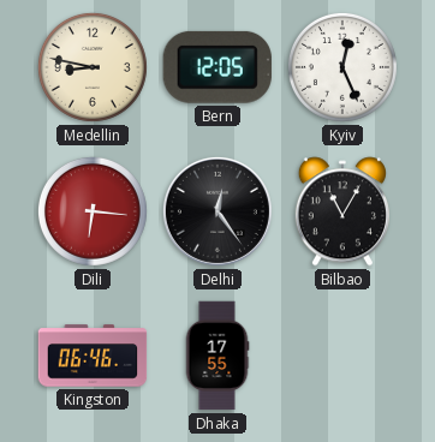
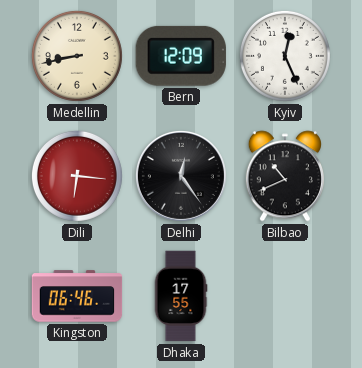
Medellin: 8:47 -> 8:43 (77, 56)
Bern: 12:05 -> 12:09 (181, 56)
Bilbao: 11:05 -> 10:41 (285, 176)
